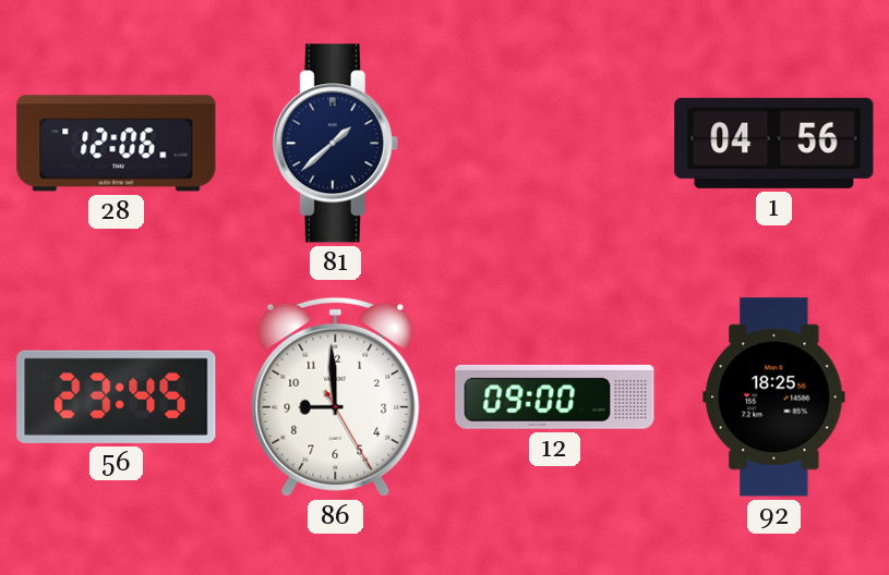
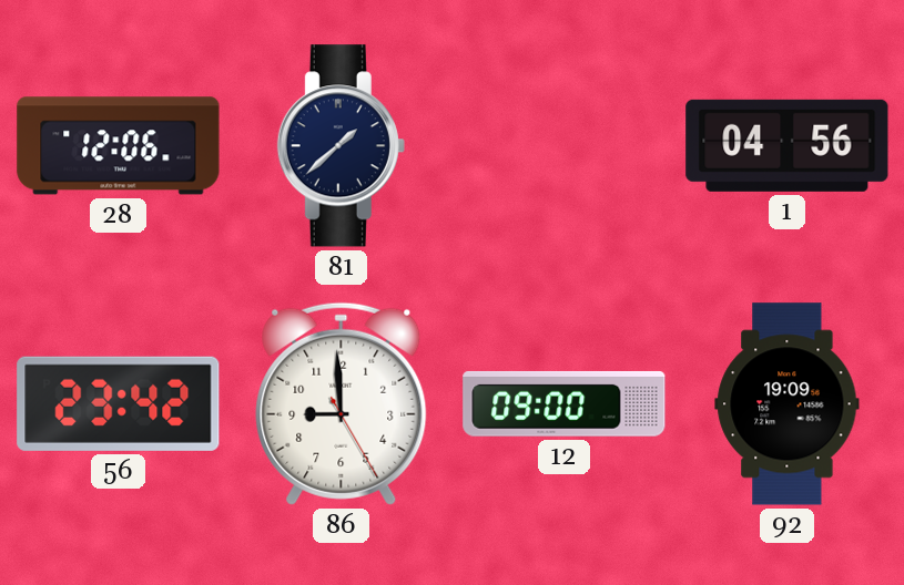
56: 23:45 -> 23:42 (119, 403)
92: 18:25 -> 19:09 (788, 404)
